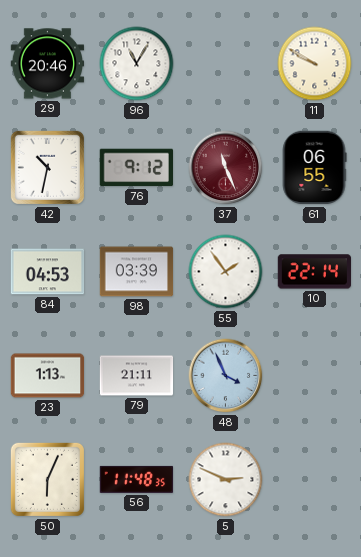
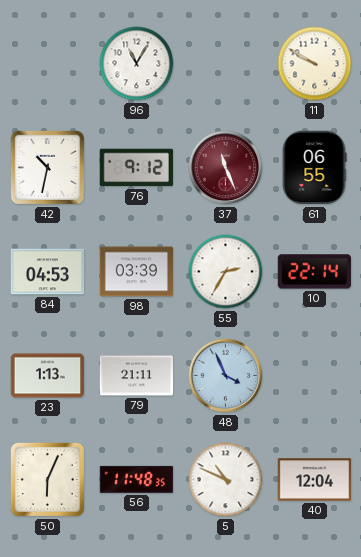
29: 20:46 -> none (48, 64)
55: 1:54 -> 2:35 (226, 272)
5: 2:49 -> 10:49 (226, 480)
40: none -> 12:04 (315, 480)
